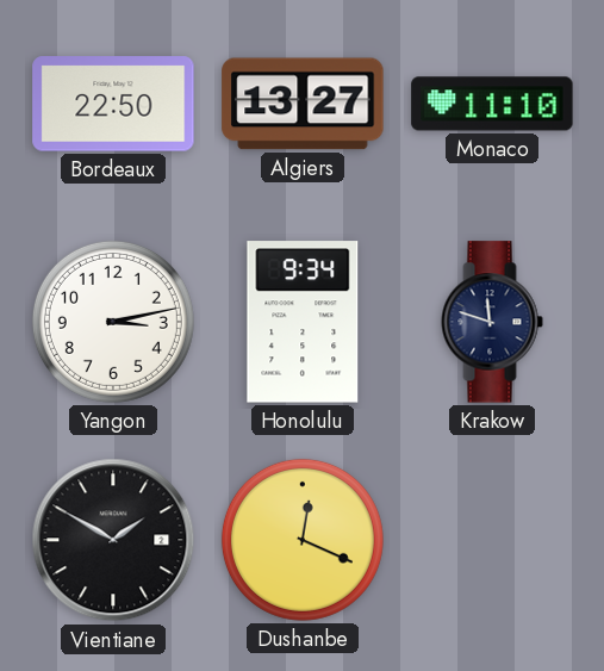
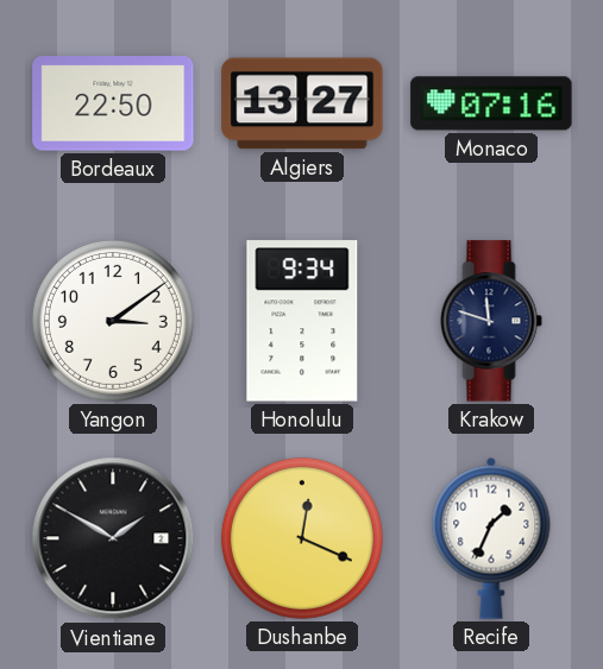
Monaco: 11:10 -> 07:16 (491, 103)
Yangon: 3:13 -> 3:09 (113, 321)
Recife: none -> 1:34 (491, 538)
